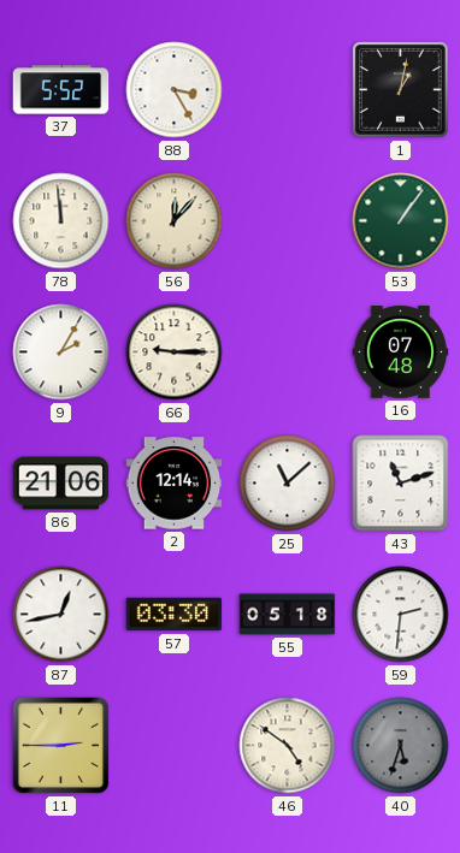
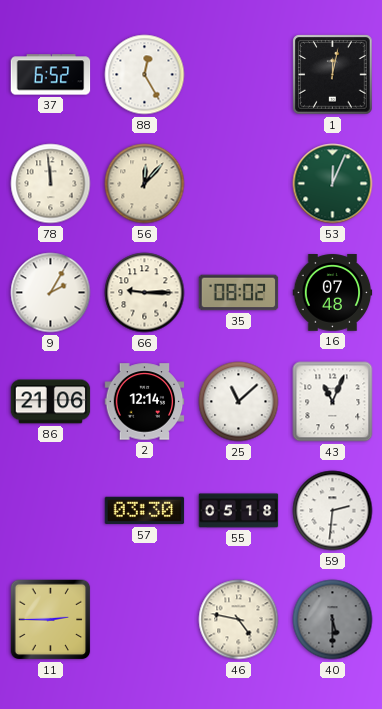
37: 5:52 -> 6:52 (51, 75)
88: 3:25 -> 12:25 (145, 75)
1: 1:02 -> 12:02 (333, 75)
53: 1:06 -> 12:04 (333, 184)
35: none -> 08:02 (239, 293)
43: 11:12 -> 11:04 (333, 402)
87: 12:43 -> none (61, 615)
46: 4:51 -> 4:47 (239, 620)
40: 5:33 -> 5:30 (333, 620)
